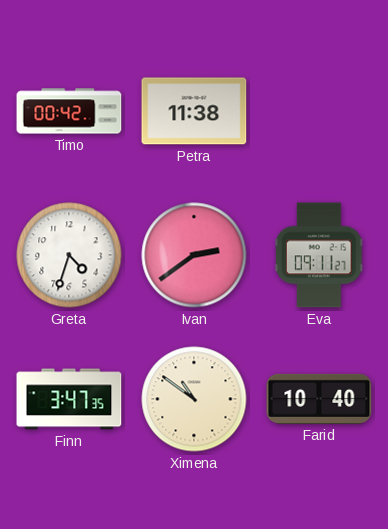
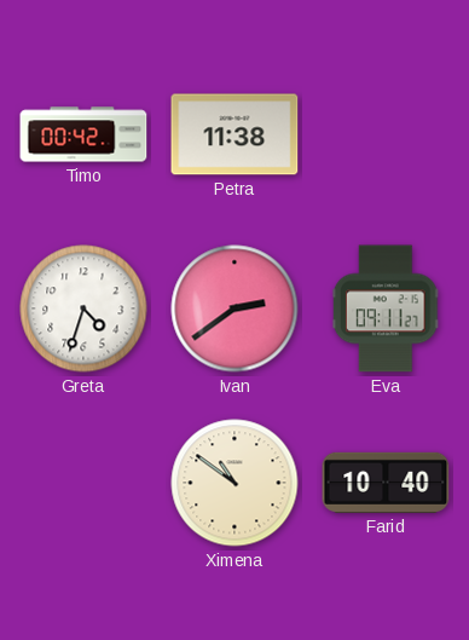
Finn: 3:47 -> none (69, 399)
